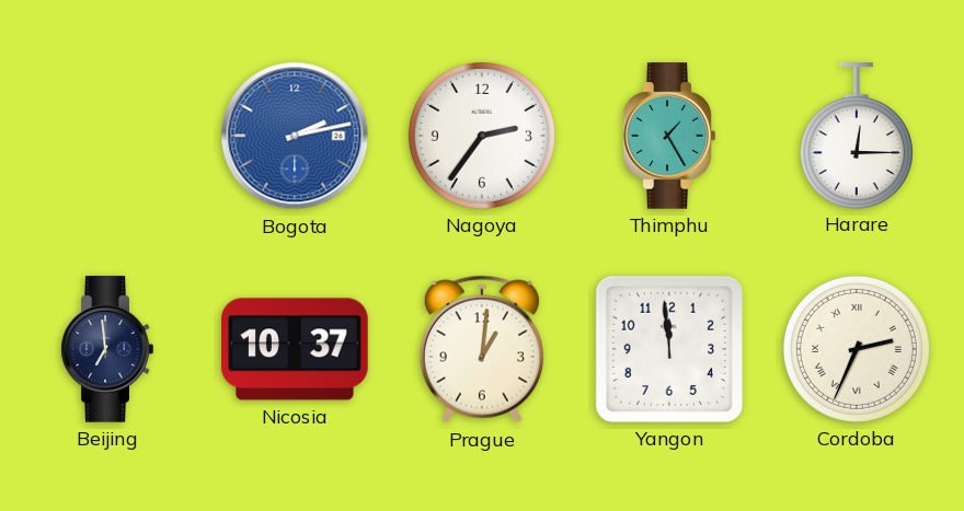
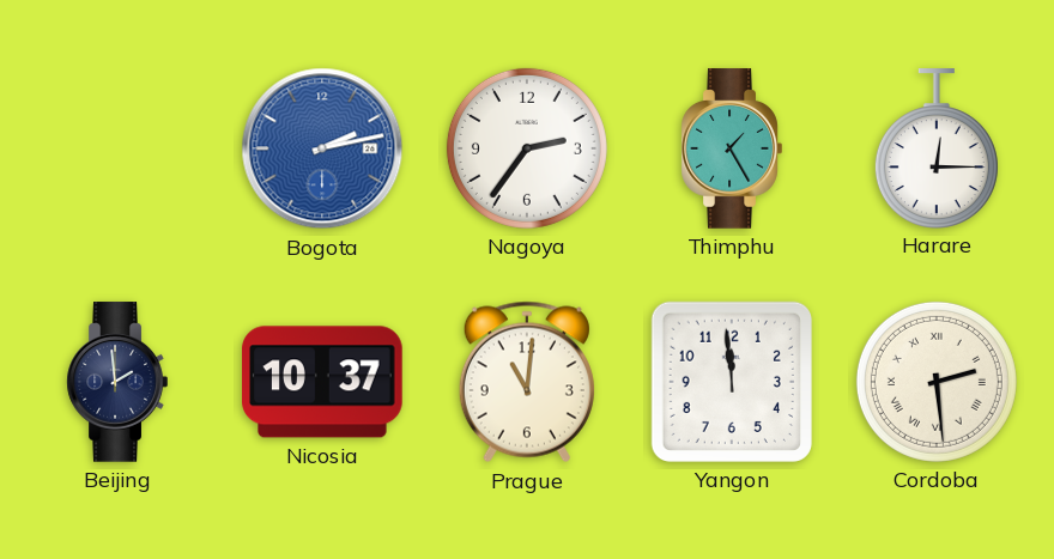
Beijing: 6:59 -> 1:59 (117, 382)
Prague: 1:01 -> 11:01 (527, 382)
Cordoba: 2:34 -> 2:29 (937, 382)
